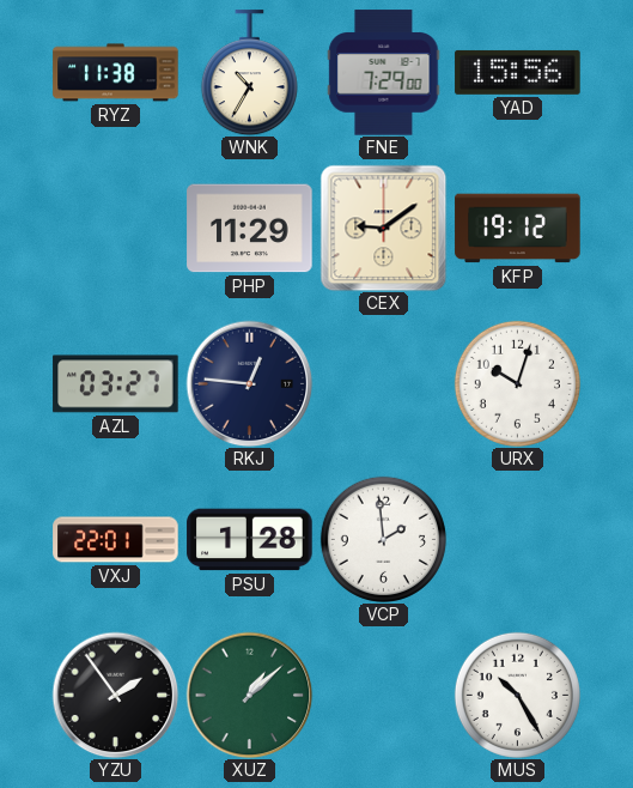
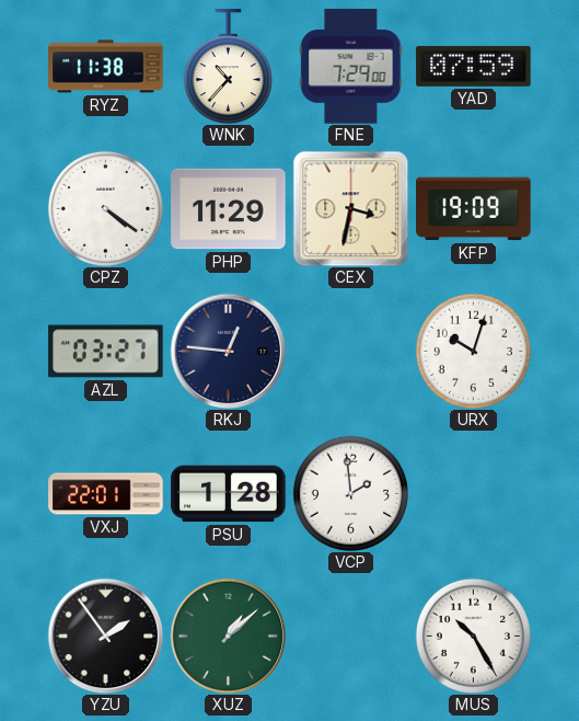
WNK: 10:35 -> 10:37 (228, 67)
YAD: 15:56 -> 07:59 (474, 66)
CPZ: none -> 4:21 (105, 208)
CEX: 9:09 -> 3:32 (350, 208)
KFP: 19:12 -> 19:09 (474, 209)
